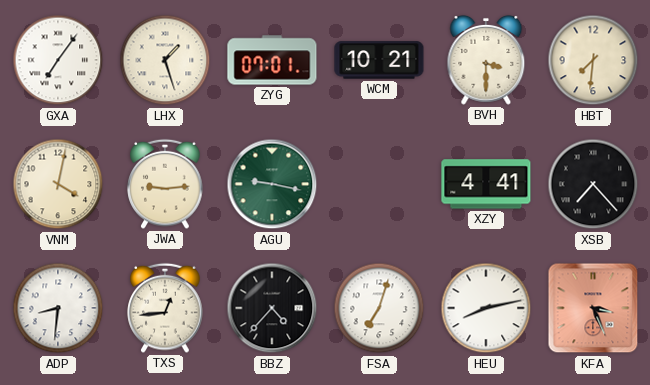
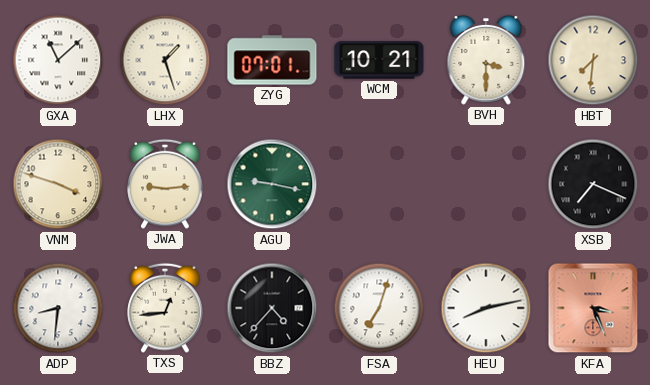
GXA: 7:06 -> 11:08 (58, 60)
VNM: 4:02 -> 3:48 (58, 184)
XZY: 4:41 -> none (486, 184)
XSB: 7:23 -> 7:19 (593, 184)
